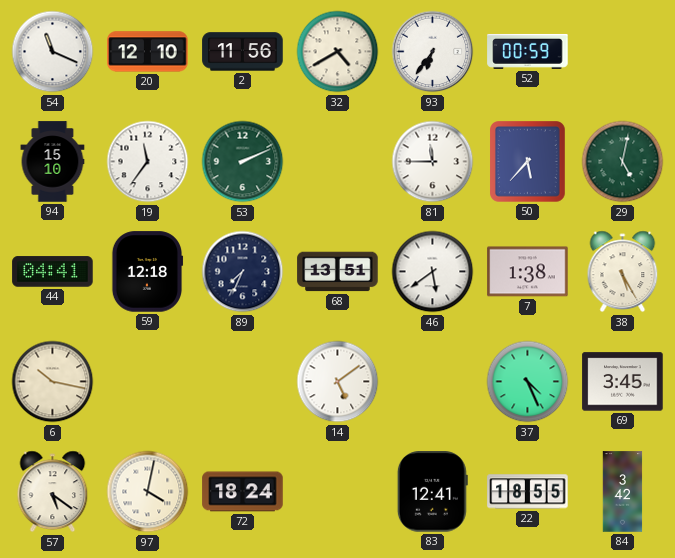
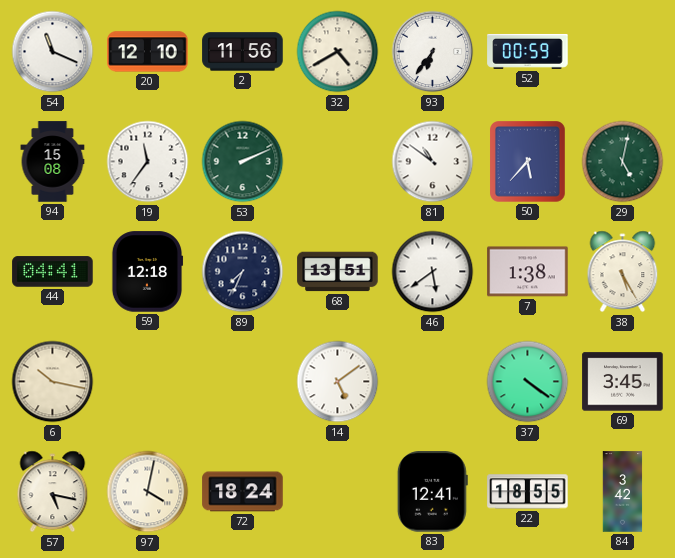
94: 15:10 -> 15:08 (53, 162)
81: 11:45 -> 10:51 (433, 162)
37: 4:26 -> 4:21 (528, 382)
57: 5:21 -> 5:17 (53, 492)
